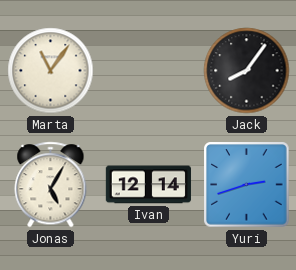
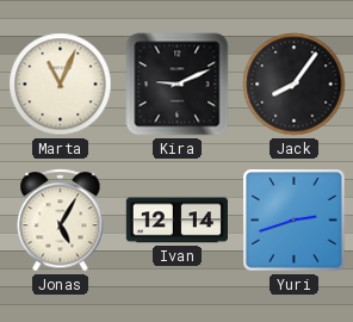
Marta: 11:06 -> 11:04 (61, 85)
Kira: none -> 9:11 (178, 85)
